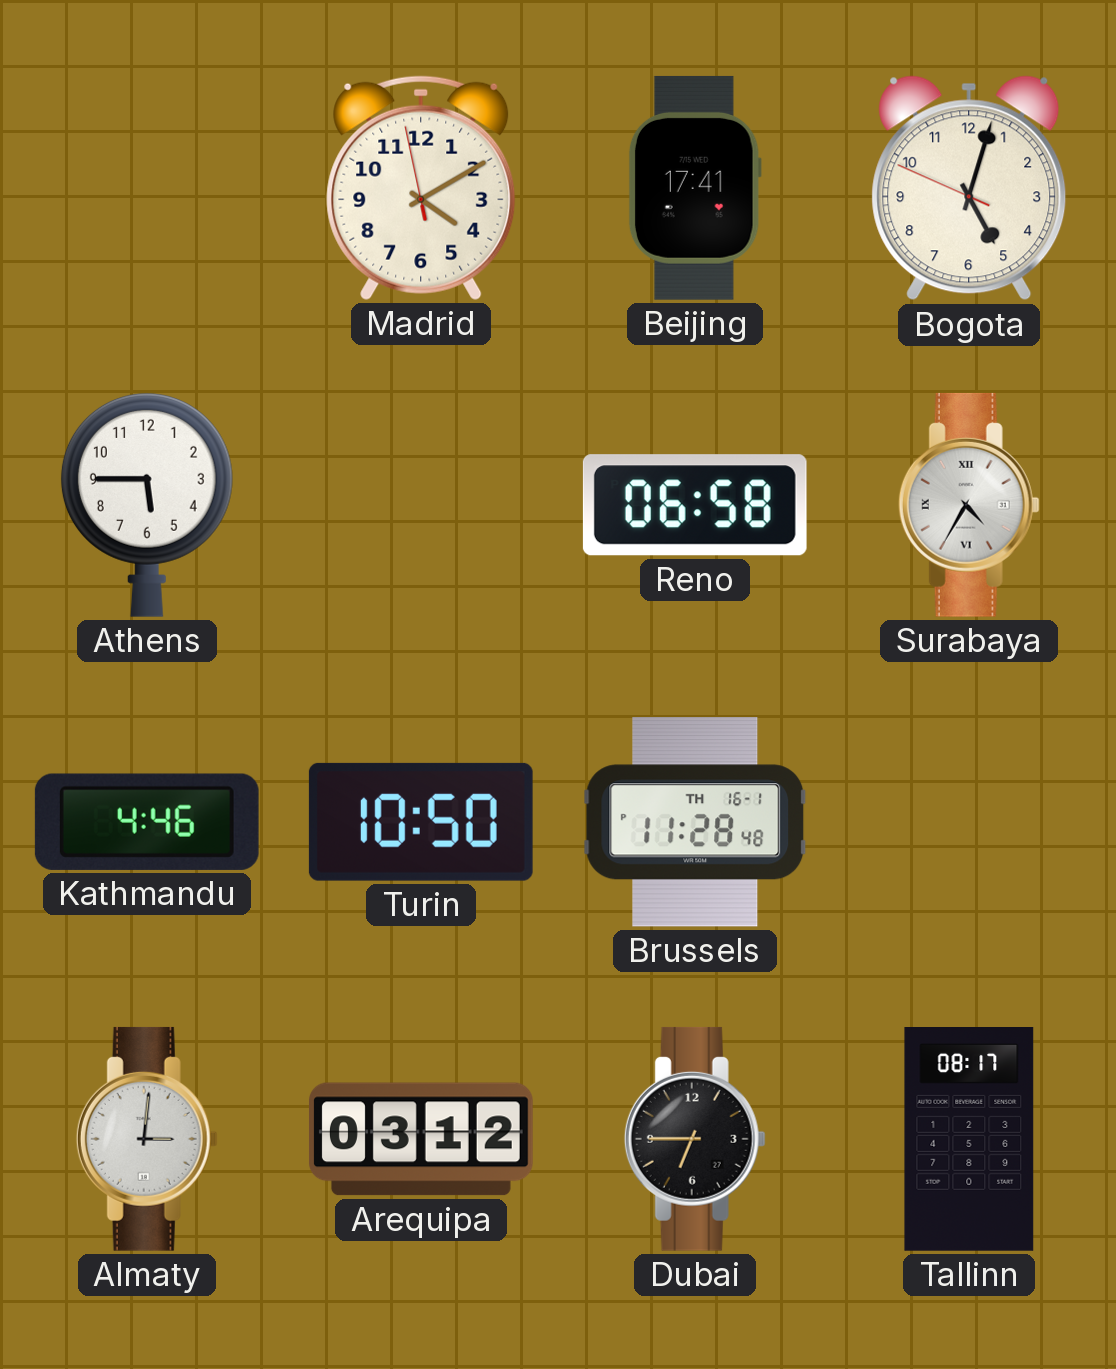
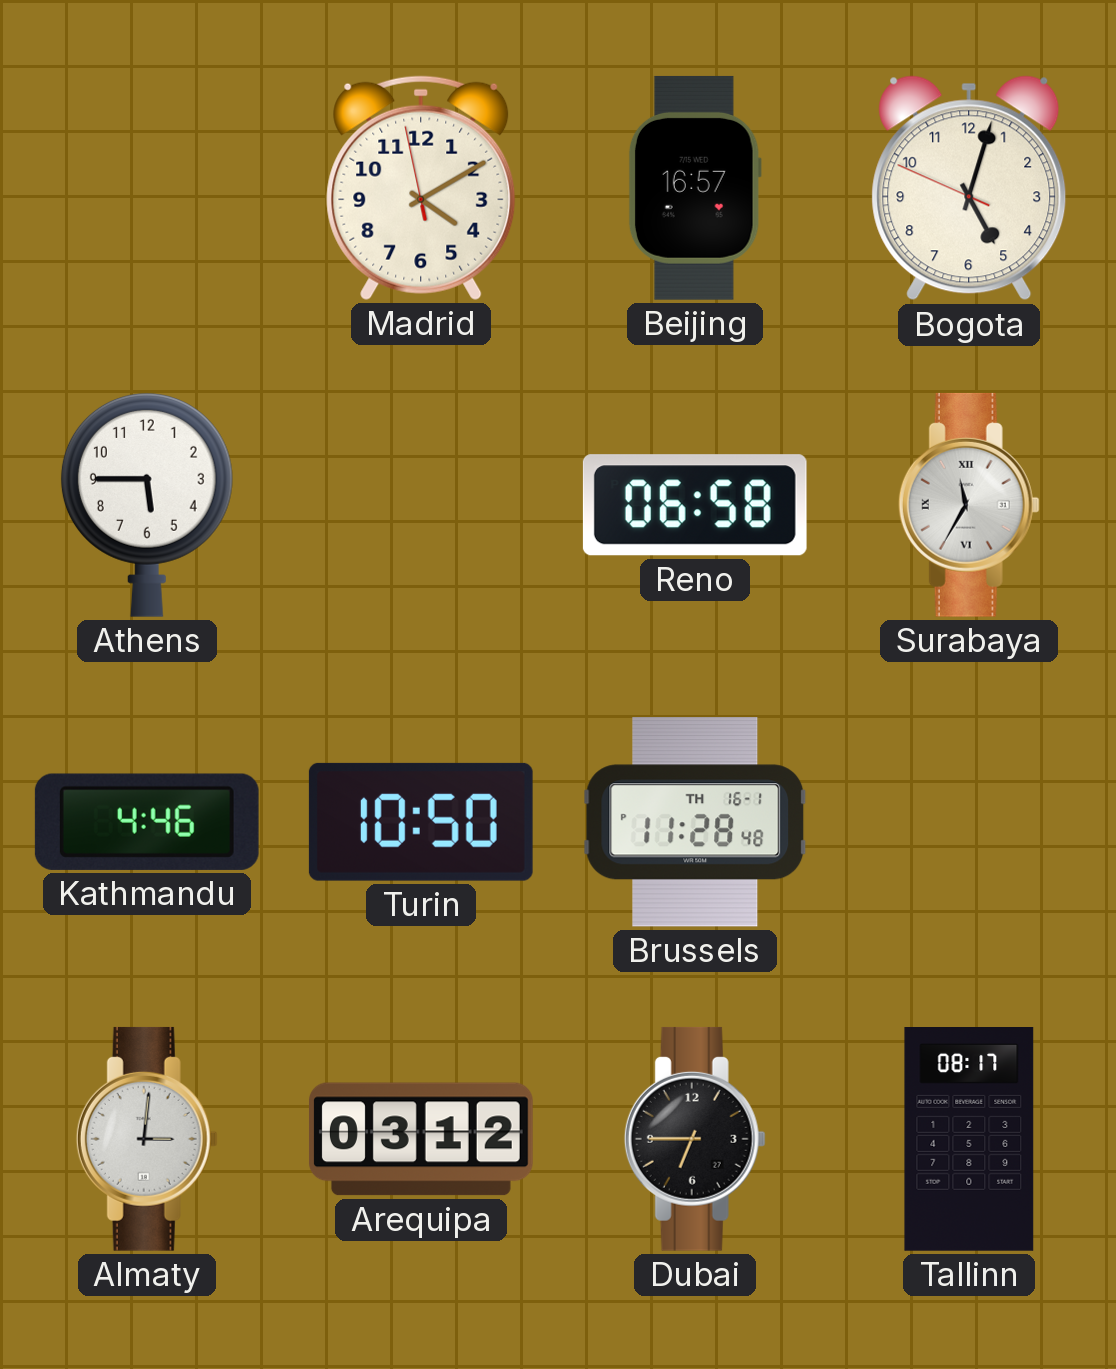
Beijing: 17:41 -> 16:57 (695, 188)
Surabaya: 4:35 -> 11:35 (969, 505)
